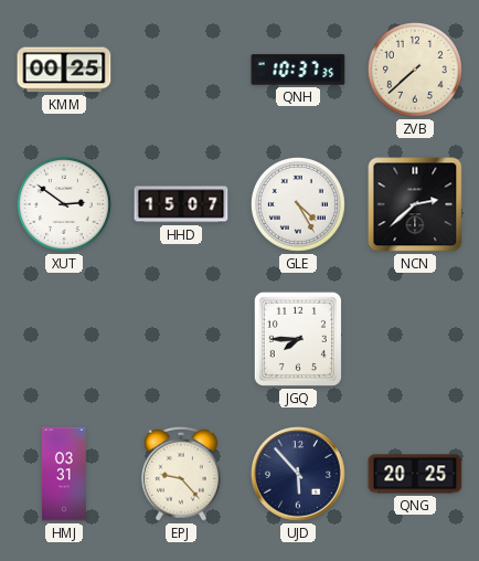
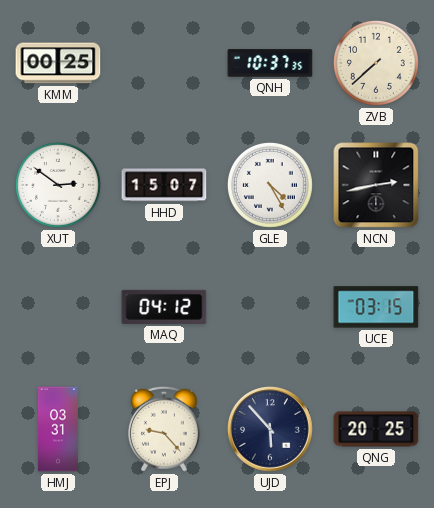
NCN: 2:38 -> 2:43 (376, 185)
MAQ: none -> 04:12 (164, 307)
JGQ: 7:45 -> none (298, 339)
UCE: none -> 03:15 (376, 307)
